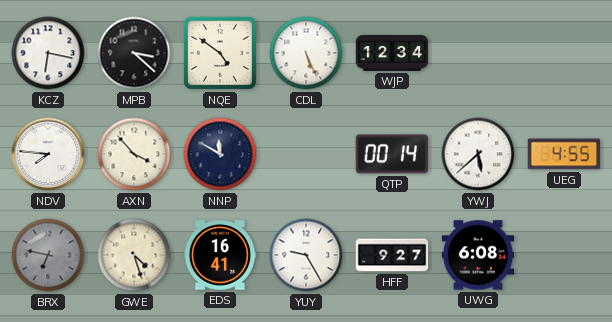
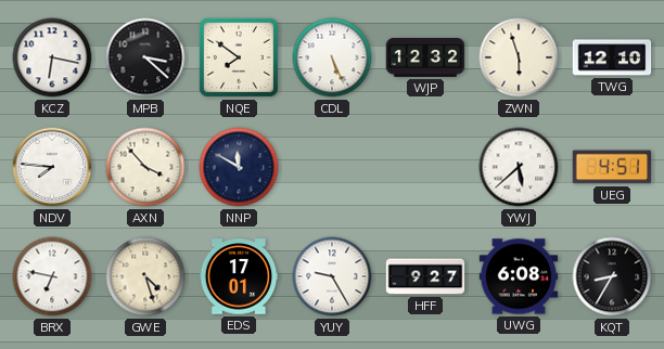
NQE: 4:51 -> 7:51 (239, 57)
WJP: 12:34 -> 12:32 (425, 57)
ZWN: none -> 5:57 (519, 57)
TWG: none -> 12:10 (612, 57)
QTP: 00:14 -> none (392, 154)
UEG: 4:55 -> 4:51 (612, 167)
BRX dial: grey -> white (52, 276)
EDS: 16:41 -> 17:01 (239, 276)
KQT: none -> 8:35 (612, 276)
